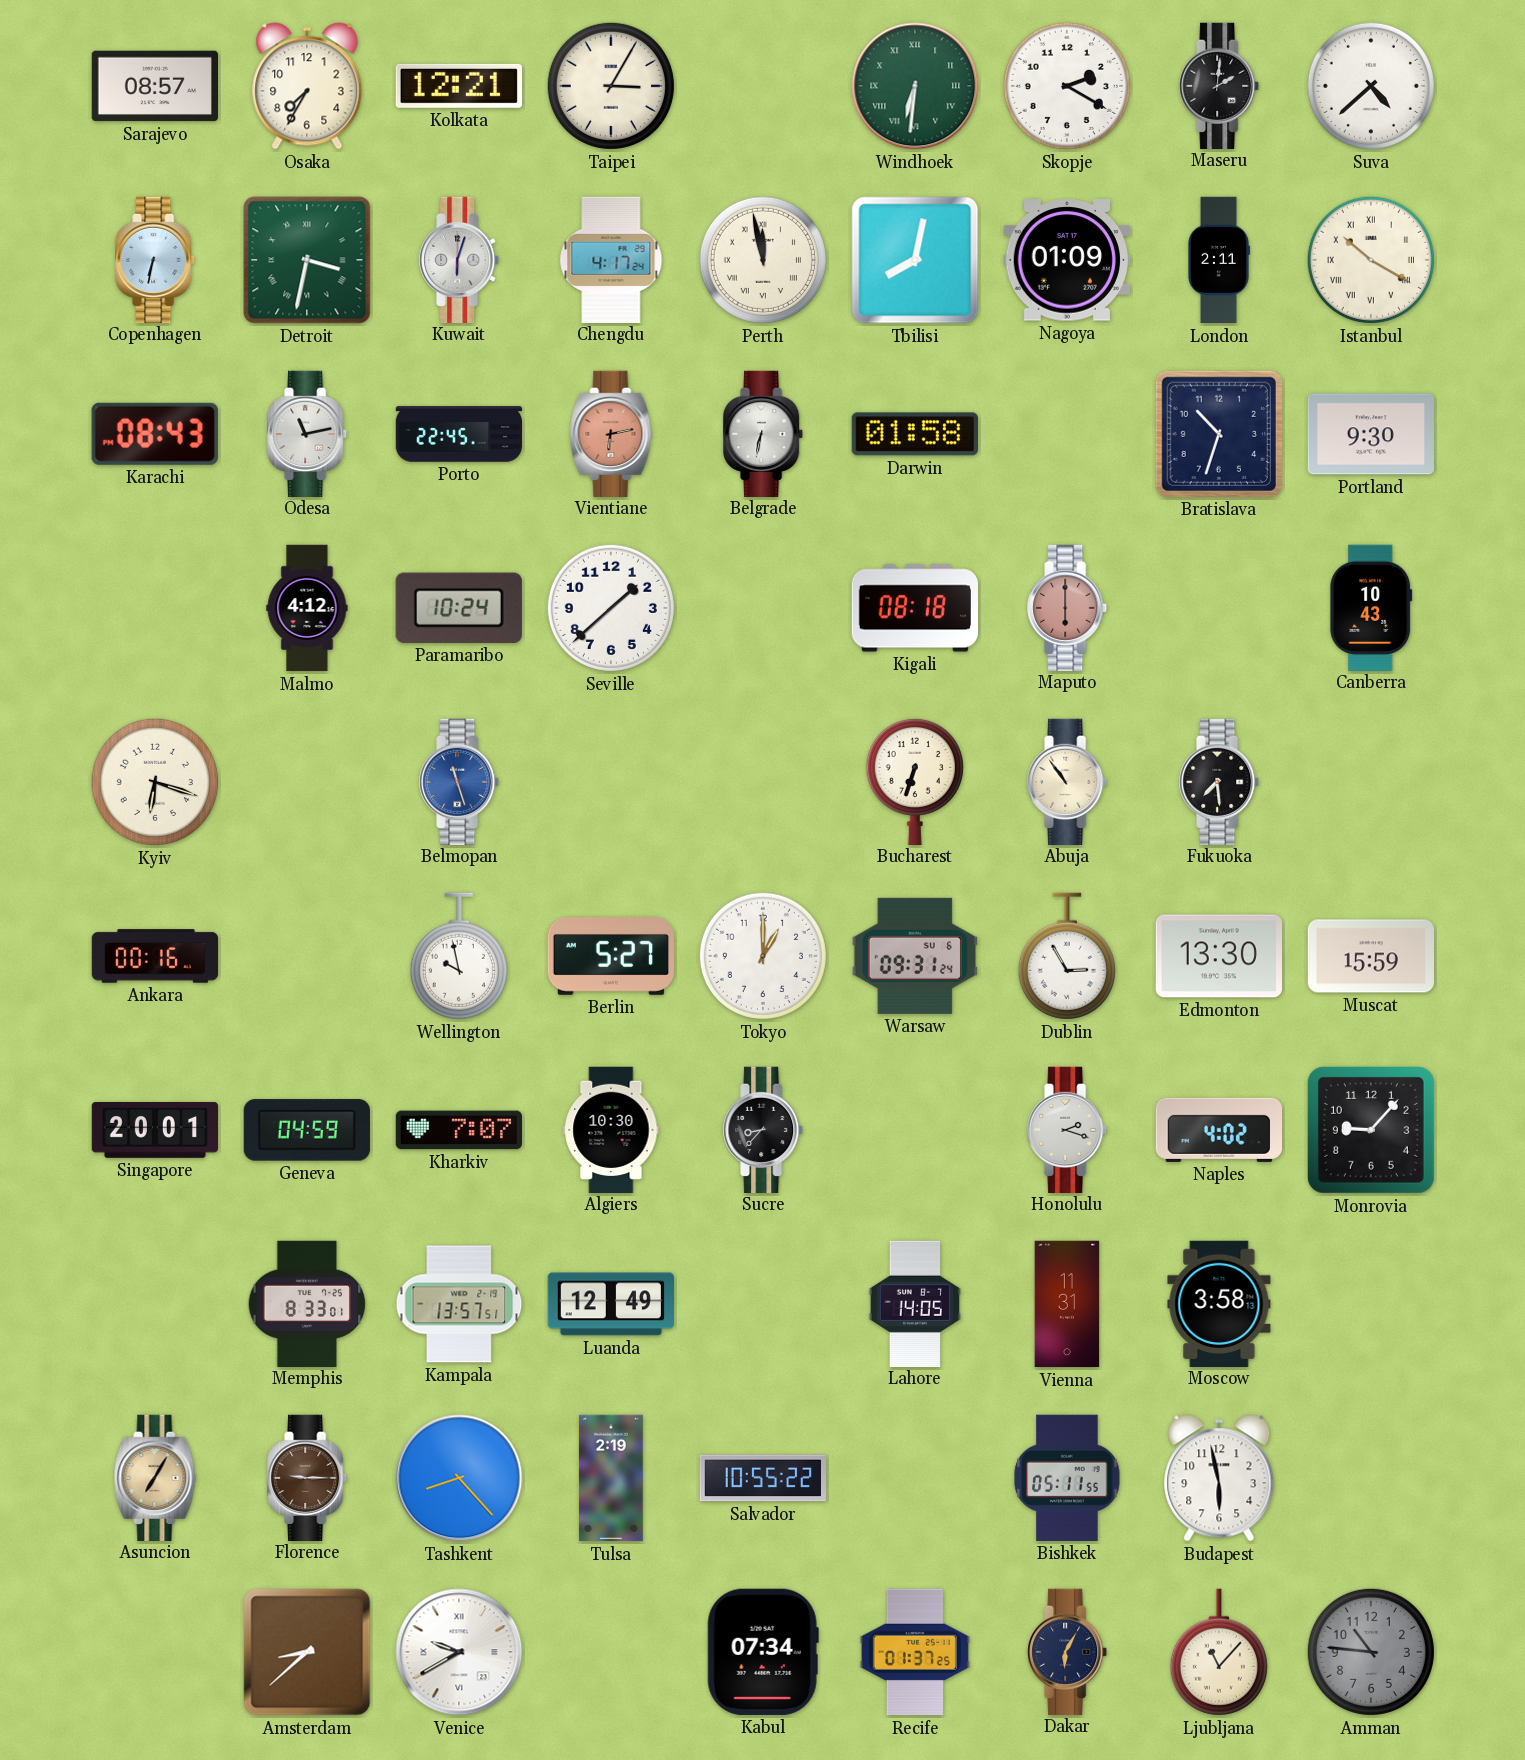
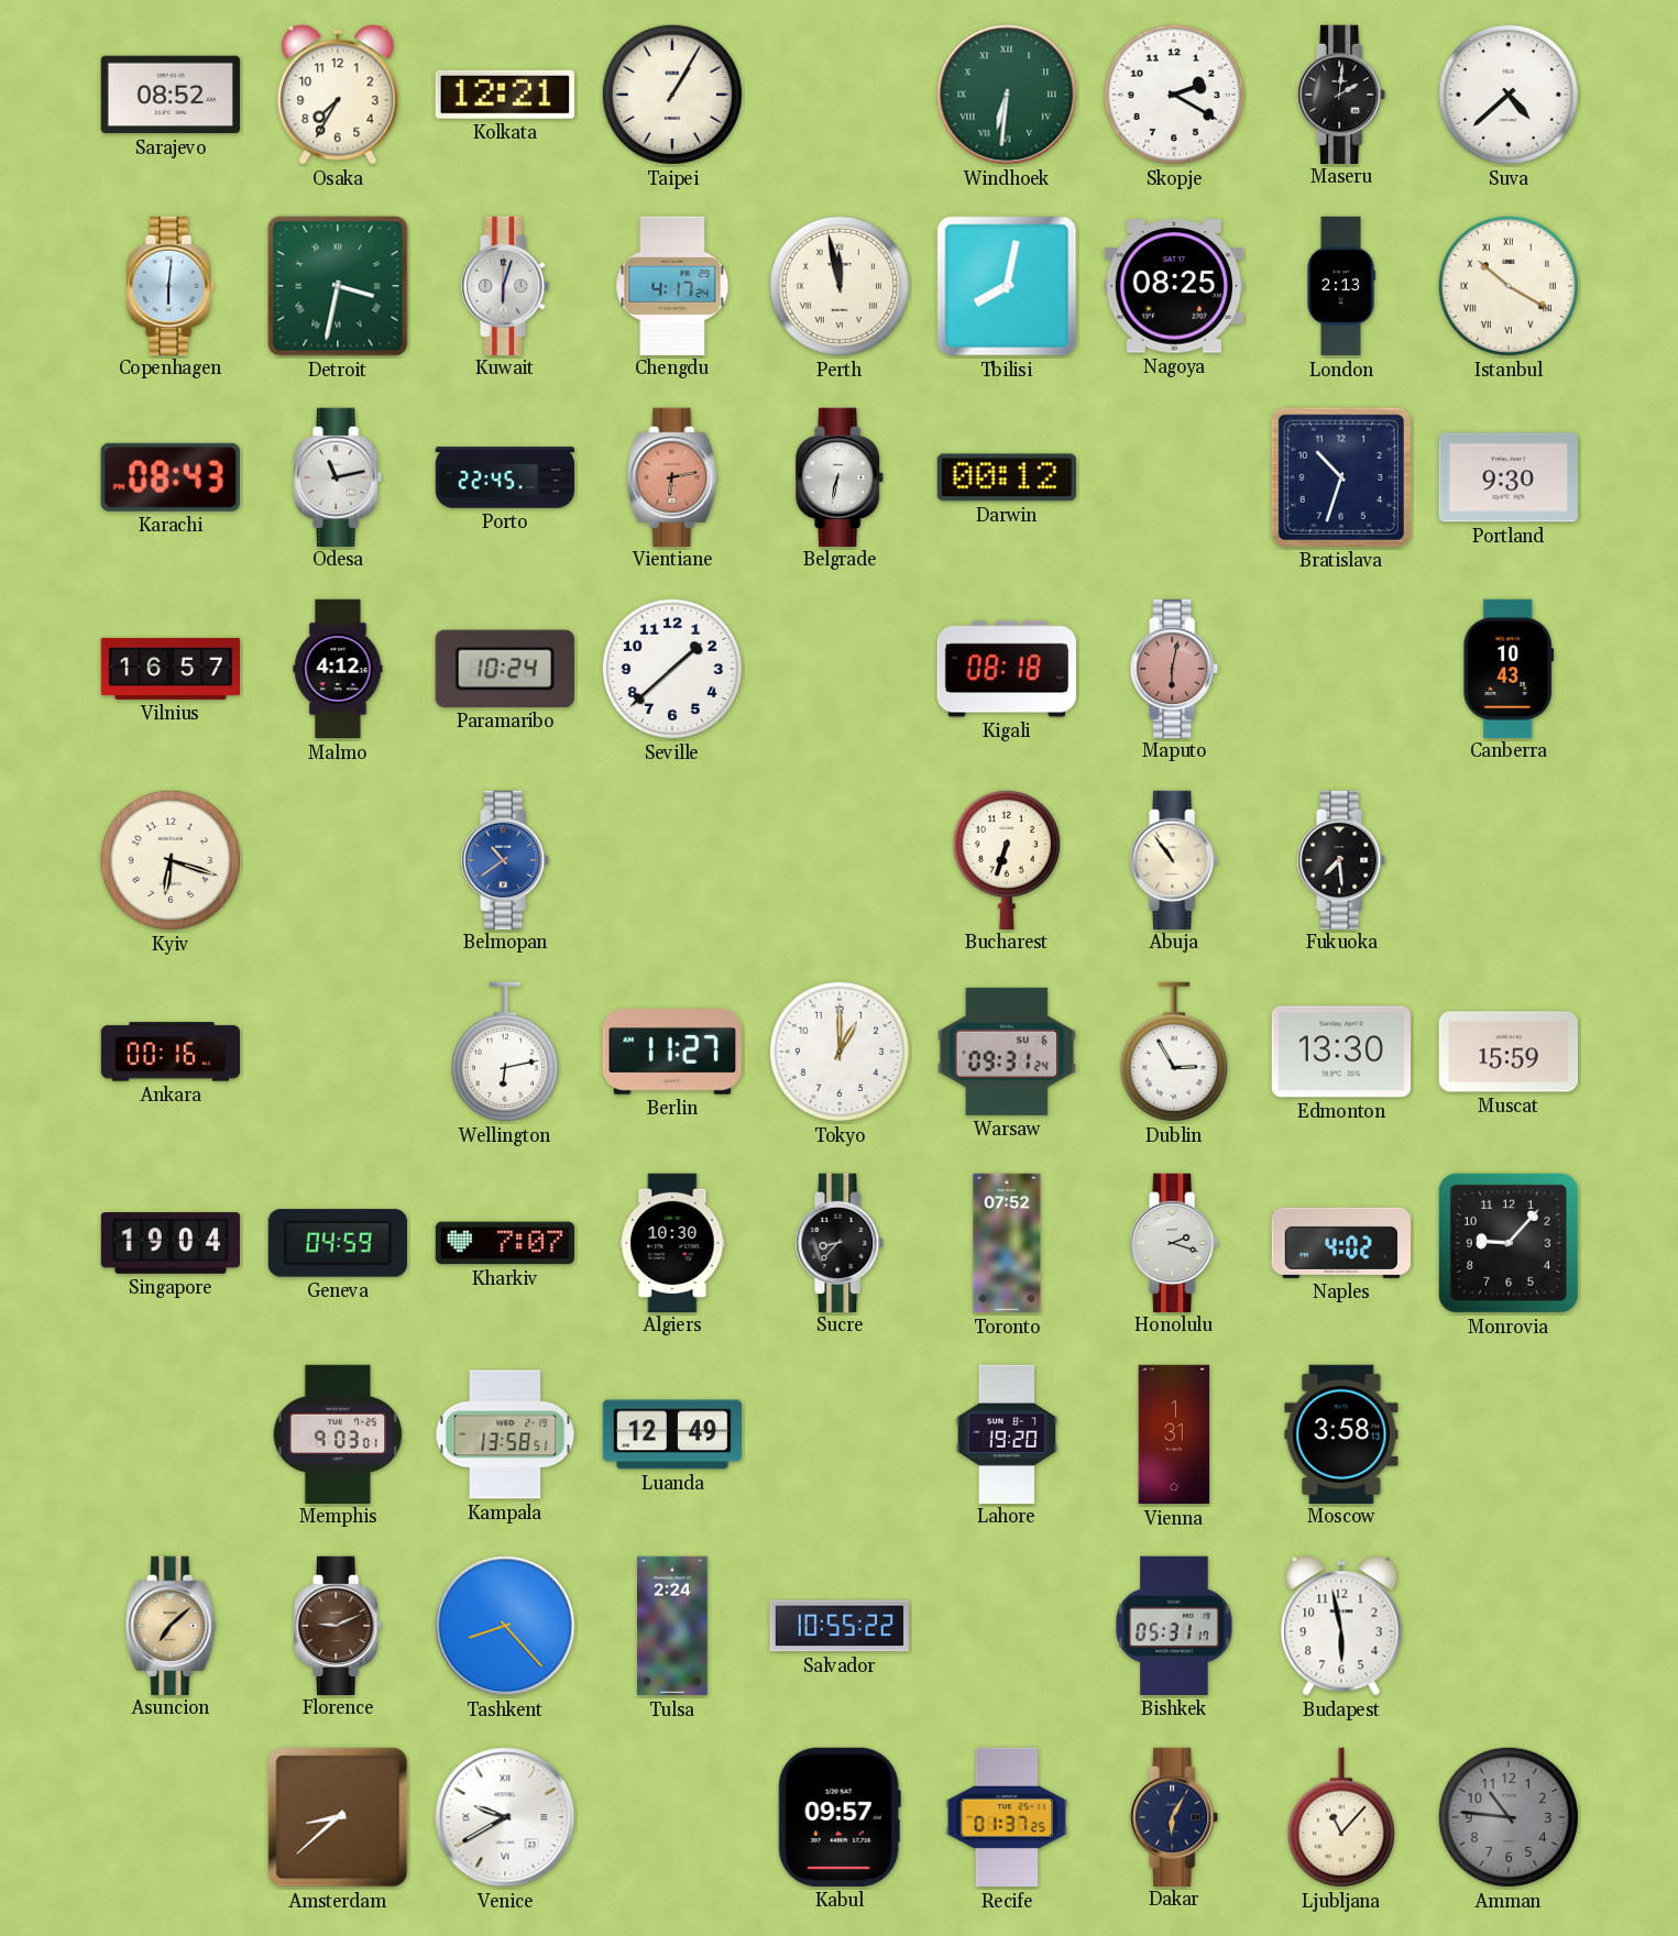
Sarajevo: 08:57 -> 08:52 (169, 95)
Taipei: 3:05 -> 1:05 (672, 95)
Copenhagen: 6:32 -> 6:01 (172, 285)
Nagoya: 01:09 -> 08:25 (1174, 286)
London: 2:11 -> 2:13 (1341, 286)
Darwin: 01:58 -> 00:12 (1007, 477)
Vilnius: none -> 16:57 (171, 669)
Maputo: 6:00 -> 6:02 (1175, 668)
Belmopan: 11:27 -> 10:39 (506, 859)
Wellington: 9:58 -> 6:13 (505, 1052)
Berlin: 5:27 -> 11:27 (671, 1053)
Singapore: 20:01 -> 19:04 (171, 1244)
Toronto: none -> 07:52 (1007, 1243)
Memphis: 8:33 -> 9:03 (338, 1433)
Kampala: 13:57 -> 13:58 (505, 1434)
Lahore: 14:05 -> 19:20 (1007, 1433)
Vienna: 11:31 -> 1:31 (1174, 1434)
Asuncion: 7:05 -> 7:08 (171, 1625)
Florence: 9:15 -> 9:11 (339, 1625)
Tulsa: 2:19 -> 2:24 (673, 1626)
Bishkek: 05:11 -> 05:31 (1174, 1626)
Kabul: 07:34 -> 09:57 (840, 1817)
